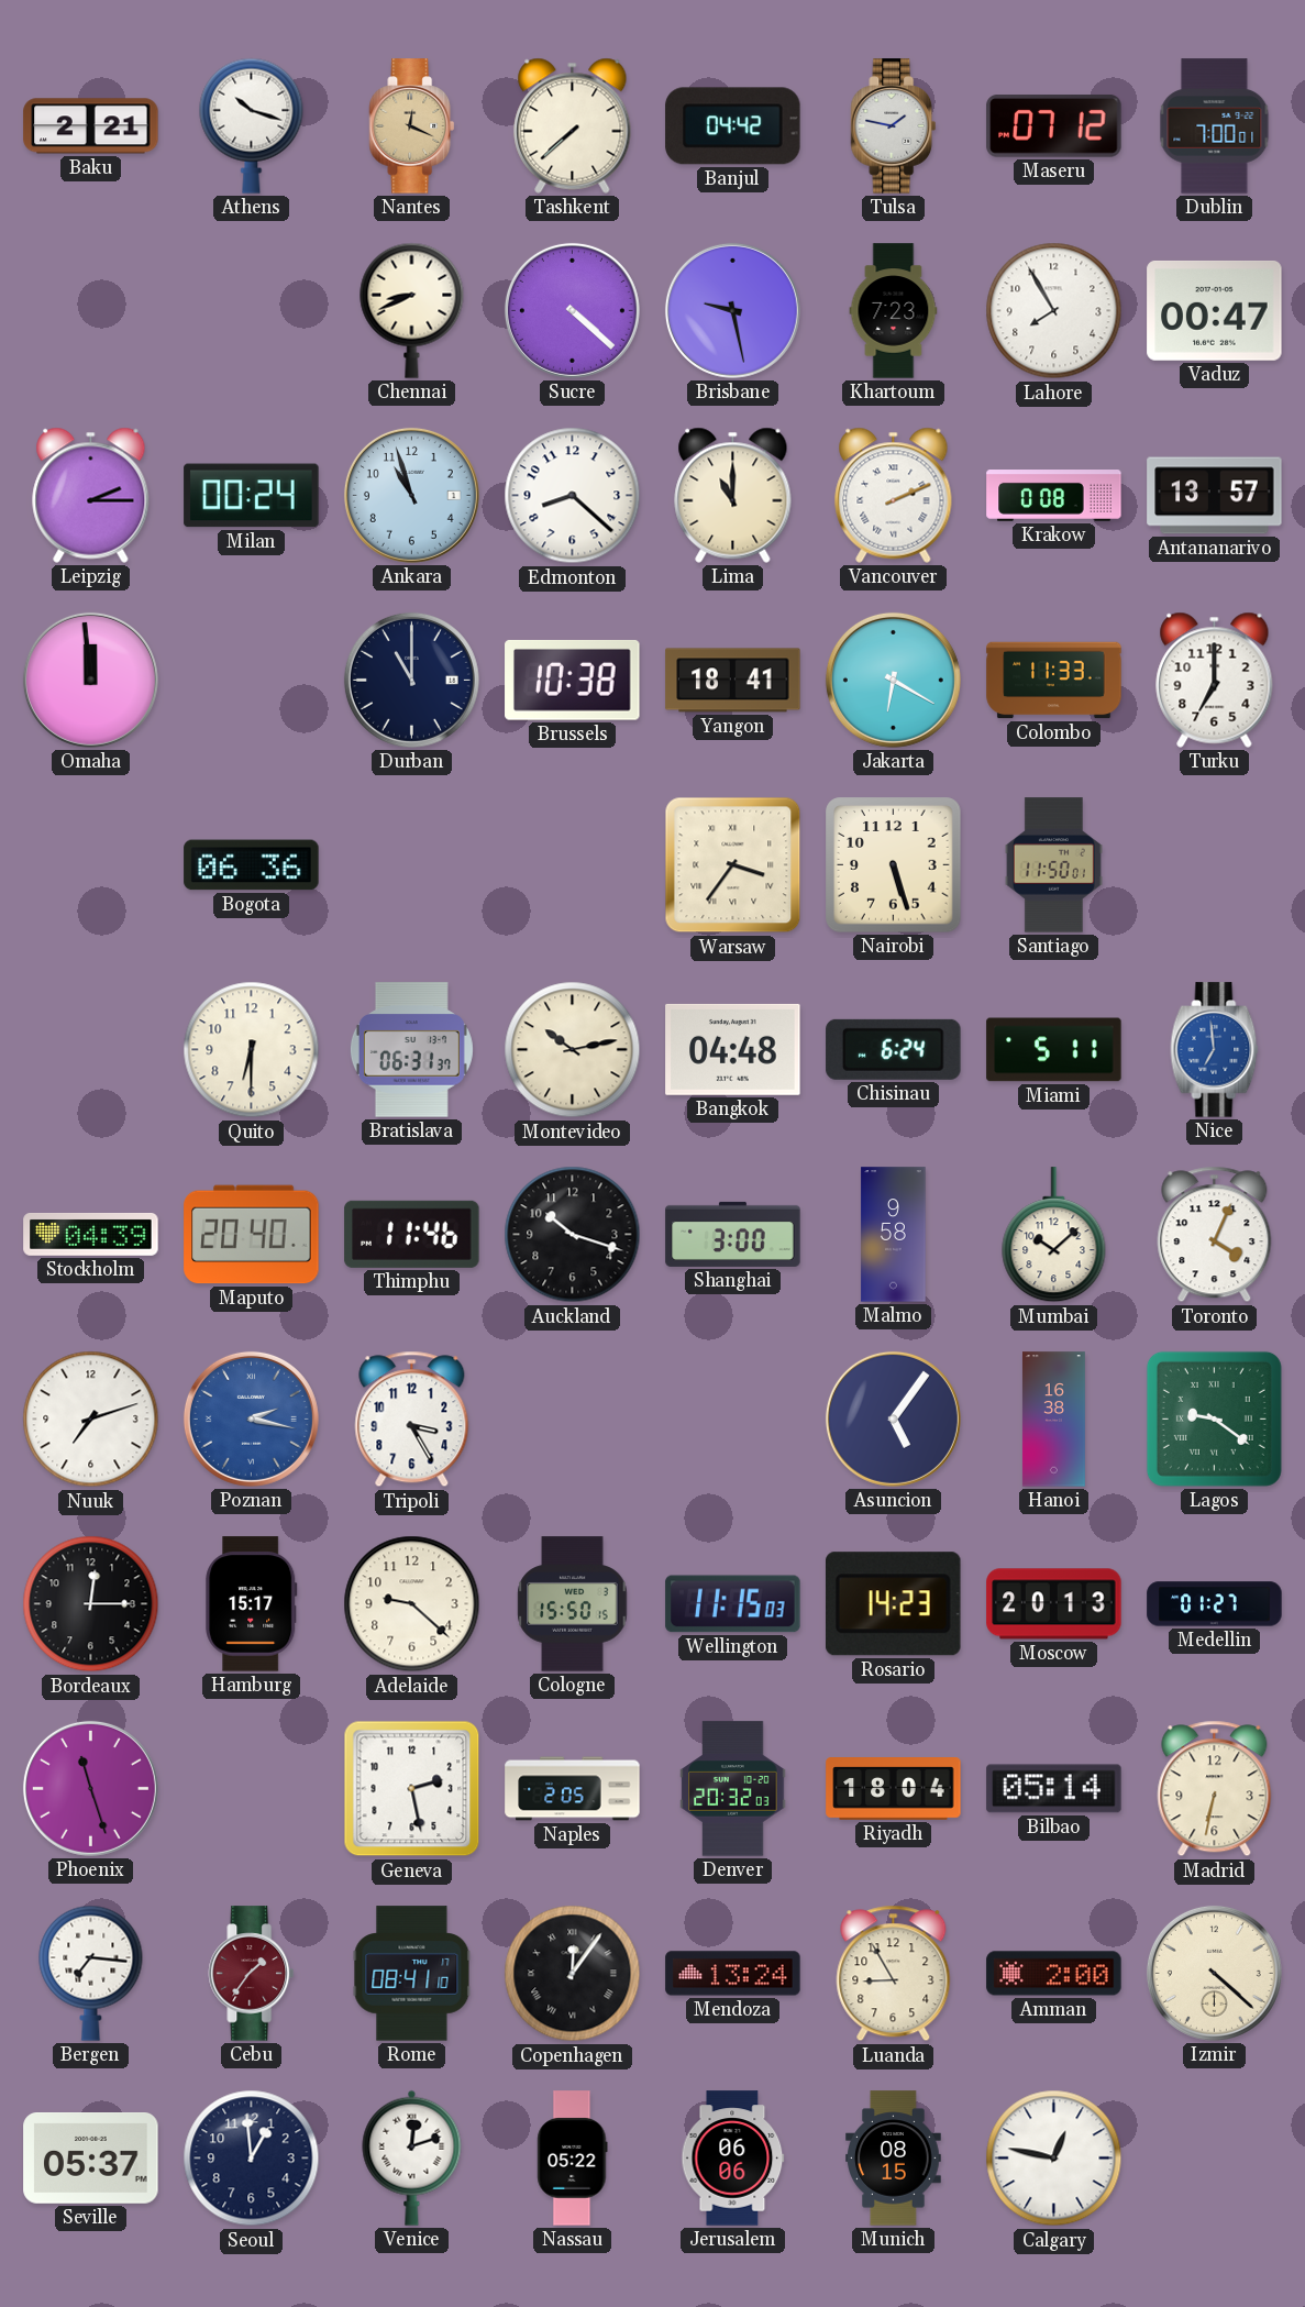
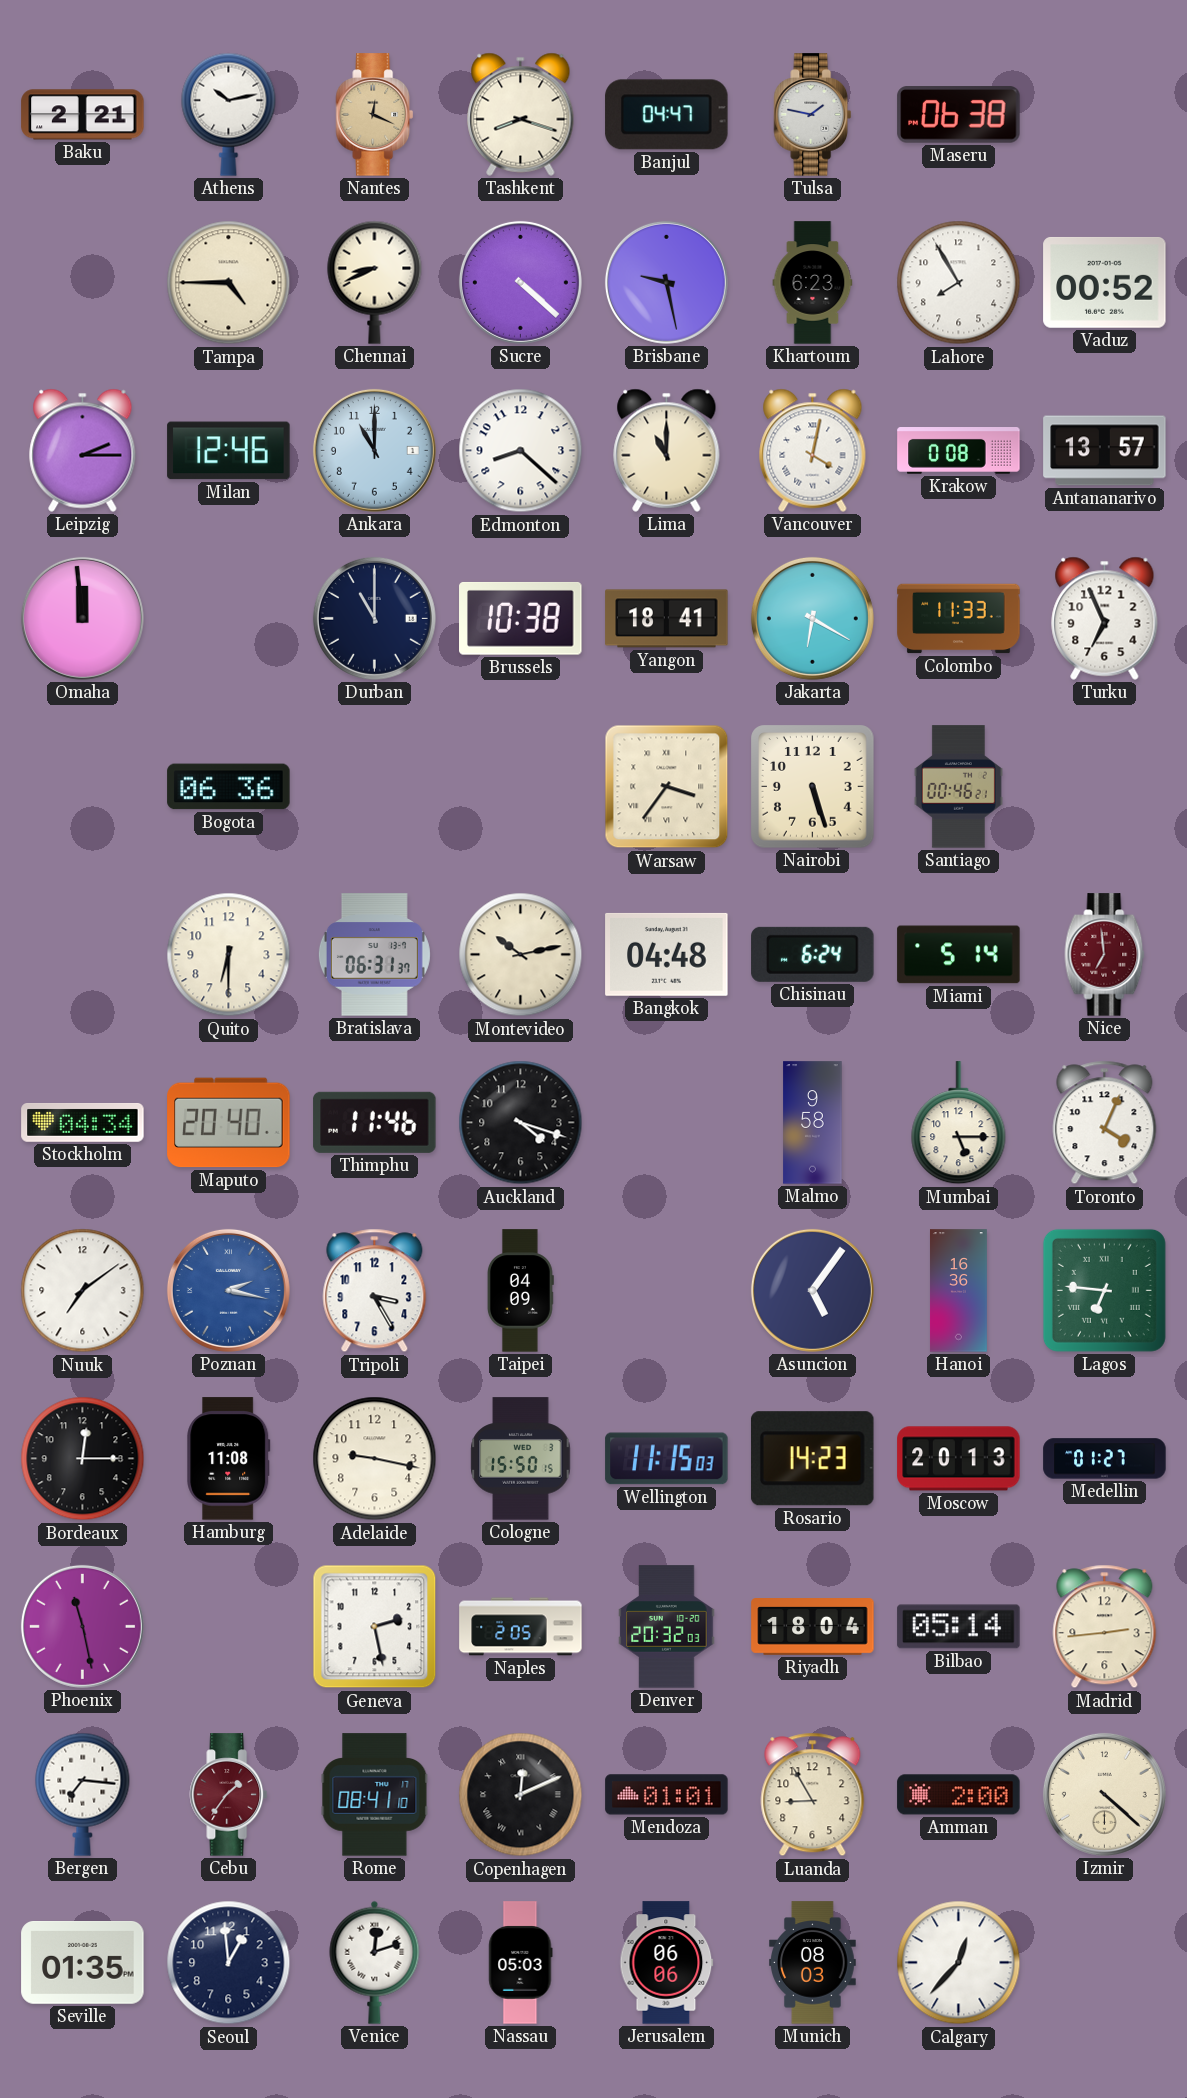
Athens: 10:18 -> 10:13 (229, 114)
Tashkent: 7:38 -> 8:18 (521, 114)
Banjul: 04:42 -> 04:47 (667, 115)
Maseru: 07:12 -> 06:38 (959, 115)
Dublin: 7:00 -> none (1215, 126)
Tampa: none -> 4:45 (229, 283)
Khartoum: 7:23 -> 6:23 (813, 283)
Vaduz: 00:47 -> 00:52 (1105, 282)
Milan: 00:24 -> 12:46 (229, 451)
Ankara: 10:57 -> 11:00 (374, 450)
Vancouver: 2:11 -> 4:02 (813, 450)
Turku: 7:00 -> 6:56 (1105, 618)
Santiago: 11:50 -> 00:46 (958, 787)
Miami: 5:11 -> 5:14 (959, 955)
Nice dial: blue -> burgundy (1105, 955)
Stockholm: 04:39 -> 04:34 (83, 1123)
Auckland: 10:18 -> 4:18 (521, 1123)
Shanghai: 3:00 -> none (733, 1234)
Mumbai: 10:08 -> 5:15 (959, 1123)
Nuuk: 7:12 -> 7:09 (83, 1291)
Taipei: none -> 04:09 (520, 1291)
Hanoi: 16:38 -> 16:36 (958, 1291)
Lagos: 9:21 -> 6:46 (1104, 1290)
Hamburg: 15:17 -> 11:08 (229, 1459)
Adelaide: 9:22 -> 9:17 (375, 1459)
Phoenix: 11:27 -> 11:28 (82, 1626)
Madrid: 6:32 -> 2:44 (1105, 1627)
Copenhagen: 12:06 -> 12:11 (521, 1795)
Mendoza: 13:24 -> 01:01 (667, 1795)
Seville: 05:37 -> 01:35 (83, 1963)
Nassau: 05:22 -> 05:03 (521, 1963)
Munich: 08:15 -> 08:03 (813, 1963)
Calgary: 12:47 -> 12:37 (959, 1963)
